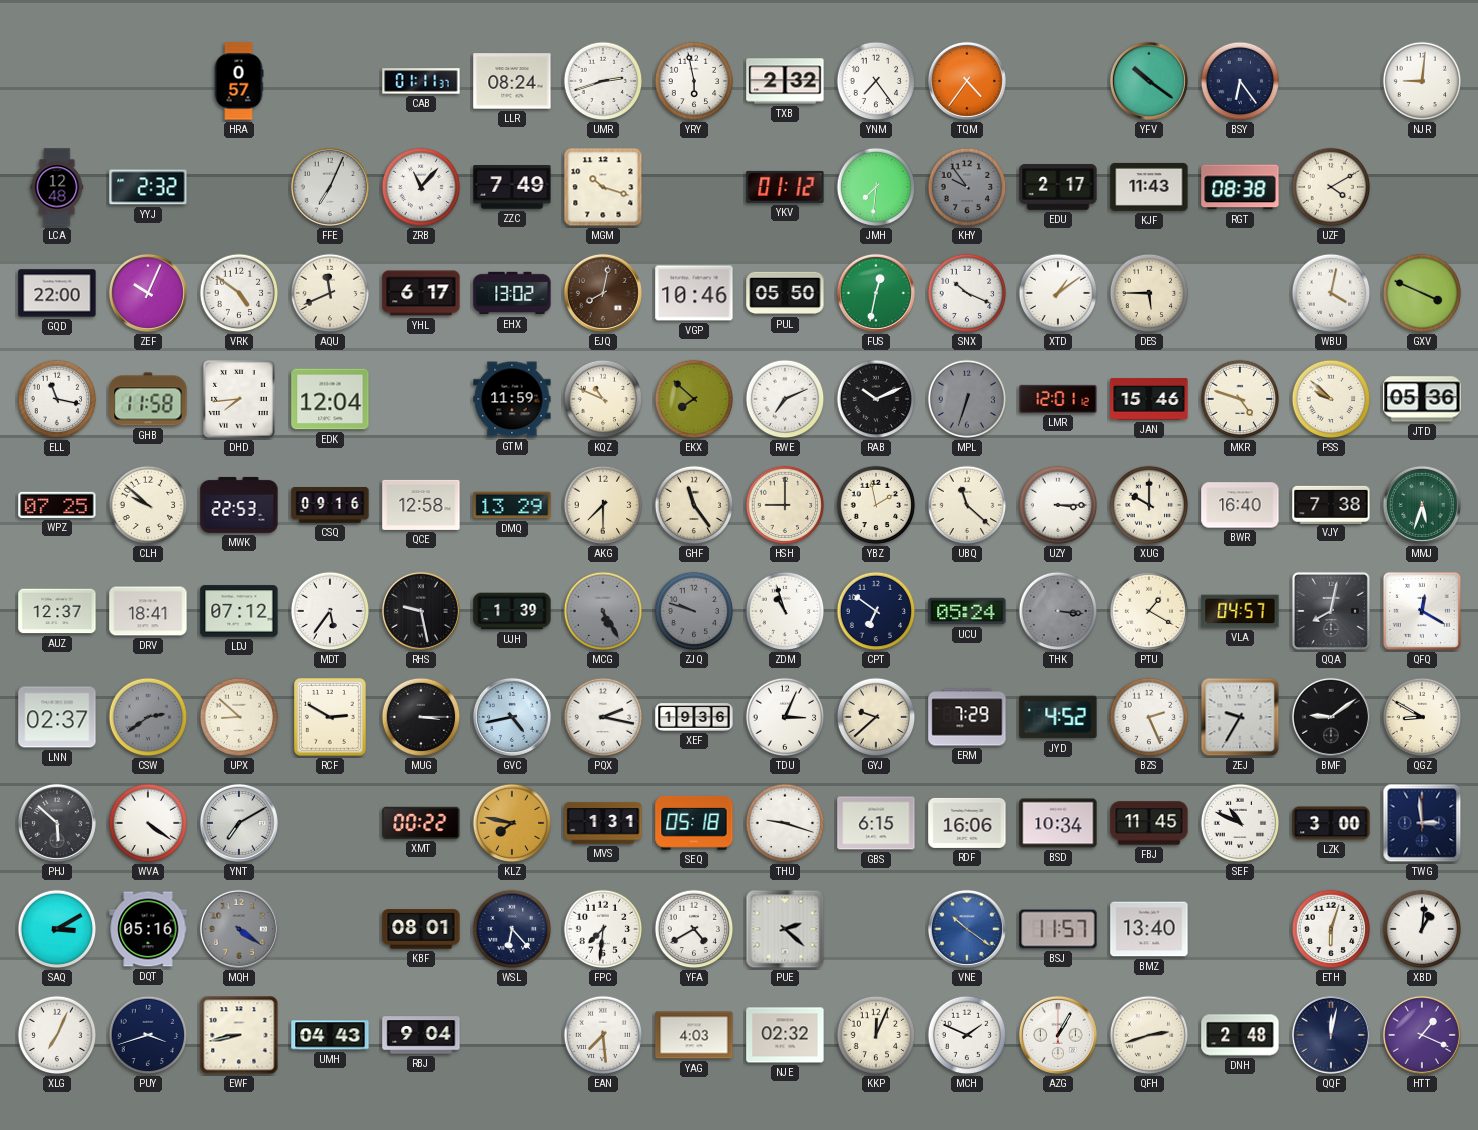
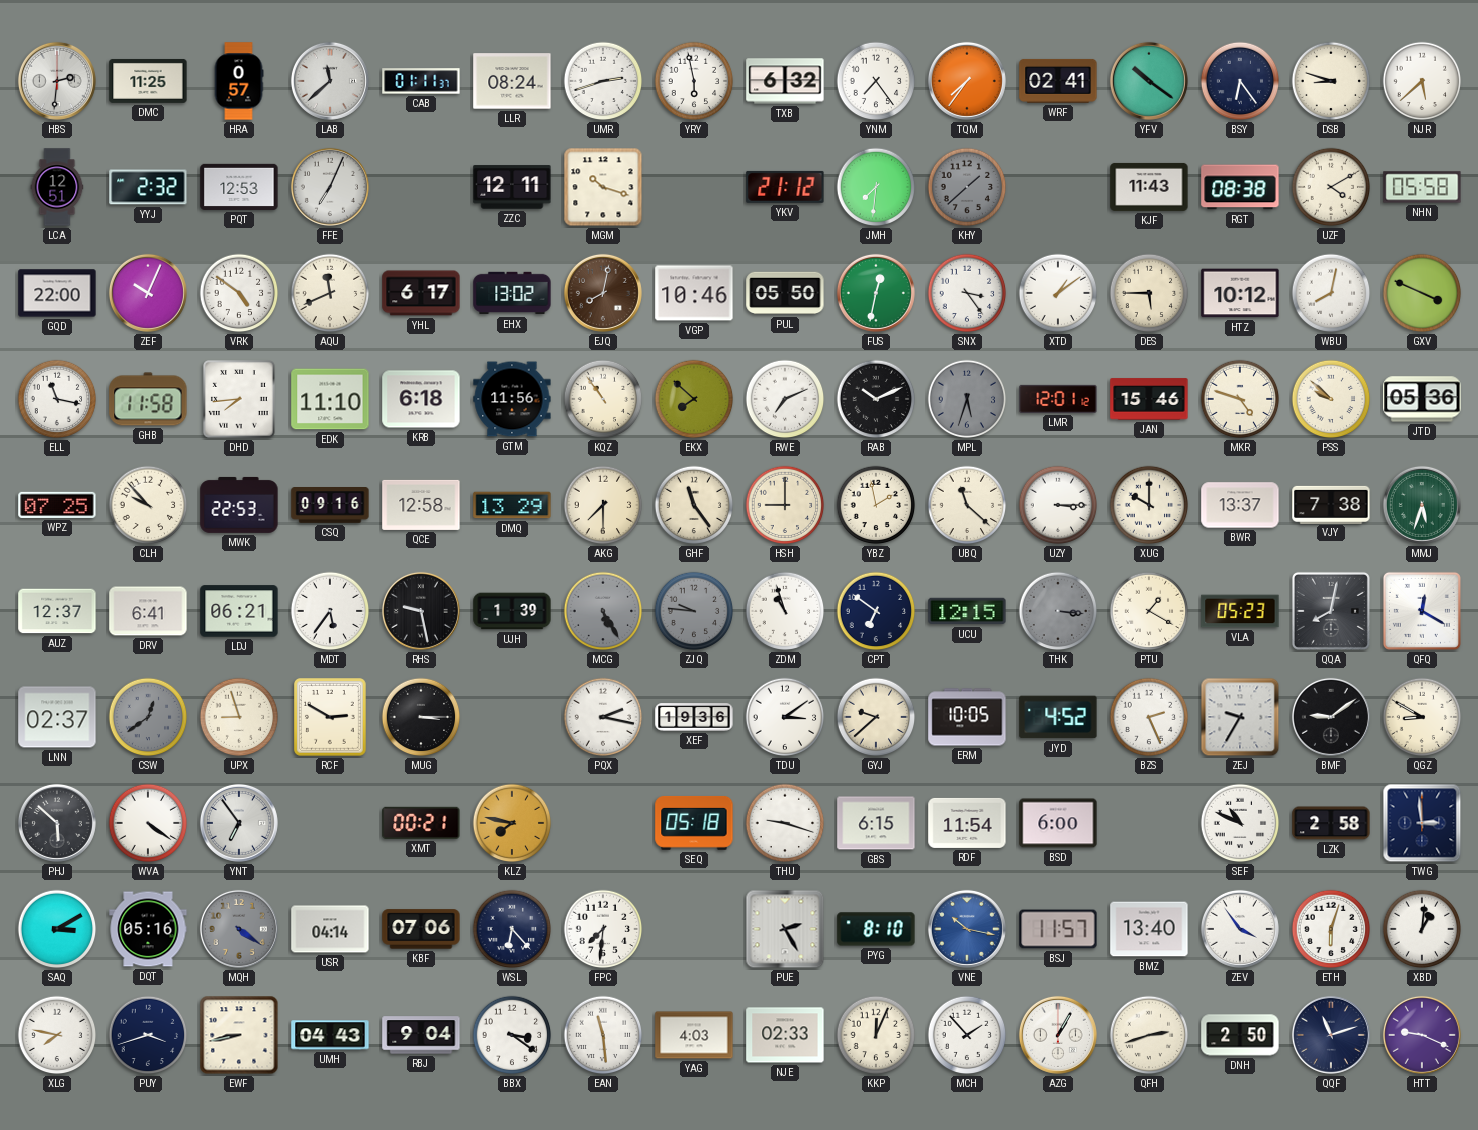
HBS: none -> 2:31 (57, 81)
DMC: none -> 11:25 (148, 81)
LAB: none -> 11:38 (330, 81)
TXB: 2:32 -> 6:32 (785, 81)
TQM: 4:36 -> 7:36 (967, 81)
WRF: none -> 02:41 (1058, 81)
DSB: none -> 8:48 (1331, 81)
NJR: 9:01 -> 5:38 (1422, 81)
LCA: 12:48 -> 12:51 (57, 187)
PQT: none -> 12:53 (239, 187)
ZRB: 11:07 -> none (421, 187)
ZZC: 7:49 -> 12:11 (512, 187)
YKV: 01:12 -> 21:12 (785, 187)
KHY: 9:54 -> 1:38 (967, 187)
EDU: 2:17 -> none (1058, 188)
NHN: none -> 05:58 (1422, 187)
SNX: 10:19 -> 3:24 (967, 293)
HTZ: none -> 10:12 (1240, 293)
WBU: 4:02 -> 8:02 (1331, 293)
EDK: 12:04 -> 11:10 (330, 399)
KRB: none -> 6:18 (421, 399)
GTM: 11:59 -> 11:56 (512, 399)
KQZ: 10:49 -> 10:54 (603, 399)
MPL: 6:33 -> 5:33 (967, 399)
CLH: 9:52 -> 9:53 (148, 505)
BWR: 16:40 -> 13:37 (1240, 505)
DRV: 18:41 -> 6:41 (148, 611)
LDJ: 07:12 -> 06:21 (239, 611)
ZJQ: 9:48 -> 9:46 (694, 611)
UCU: 05:24 -> 12:15 (967, 611)
VLA: 04:57 -> 05:23 (1240, 611)
CSW: 2:39 -> 12:39 (148, 717)
UPX: 8:52 -> 8:57 (239, 717)
GVC: 4:43 -> none (512, 717)
TDU: 3:04 -> 3:09 (785, 717)
ERM: 7:29 -> 10:05 (967, 717)
YNT: 7:10 -> 6:54 (239, 823)
XMT: 00:22 -> 00:21 (421, 823)
MVS: 1:31 -> none (603, 823)
RDF: 16:06 -> 11:54 (967, 823)
BSD: 10:34 -> 6:00 (1058, 823)
FBJ: 11:45 -> none (1149, 823)
LZK: 3:00 -> 2:58 (1331, 823)
USR: none -> 04:14 (330, 929)
KBF: 08:01 -> 07:06 (421, 929)
YFA: 4:40 -> none (694, 929)
PUE: 2:22 -> 2:25 (785, 929)
PYG: none -> 8:10 (876, 929)
VNE: 10:21 -> 10:17 (967, 929)
ZEV: none -> 3:54 (1240, 929)
XLG: 7:04 -> 7:47 (57, 1035)
BBX: none -> 3:21 (512, 1035)
EAN: 7:29 -> 11:29 (603, 1035)
NJE: 02:32 -> 02:33 (785, 1035)
MCH: 1:49 -> 1:53 (967, 1035)
DNH: 2:48 -> 2:50 (1240, 1035)
QQF: 12:02 -> 11:12 (1331, 1035)
HTT: 1:19 -> 9:19 (1422, 1035)
